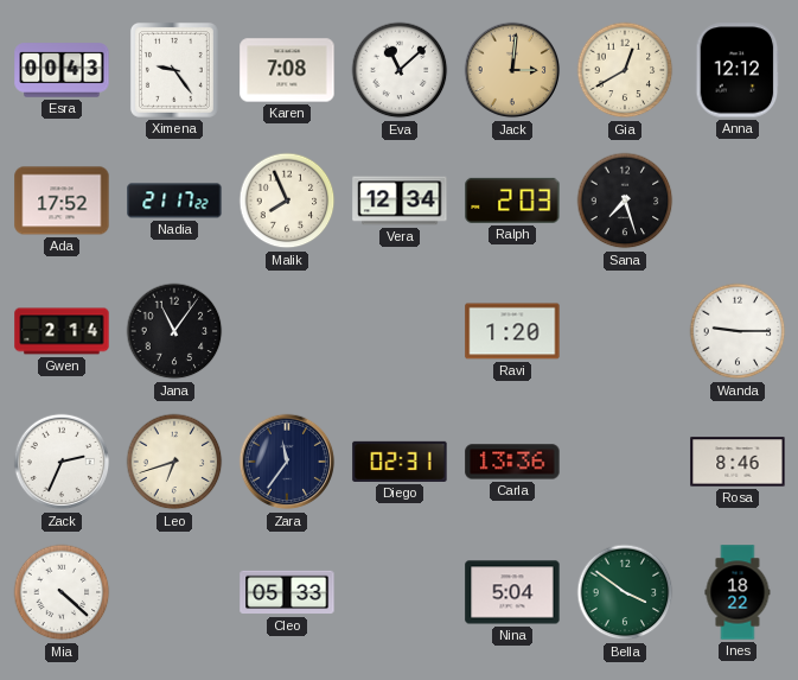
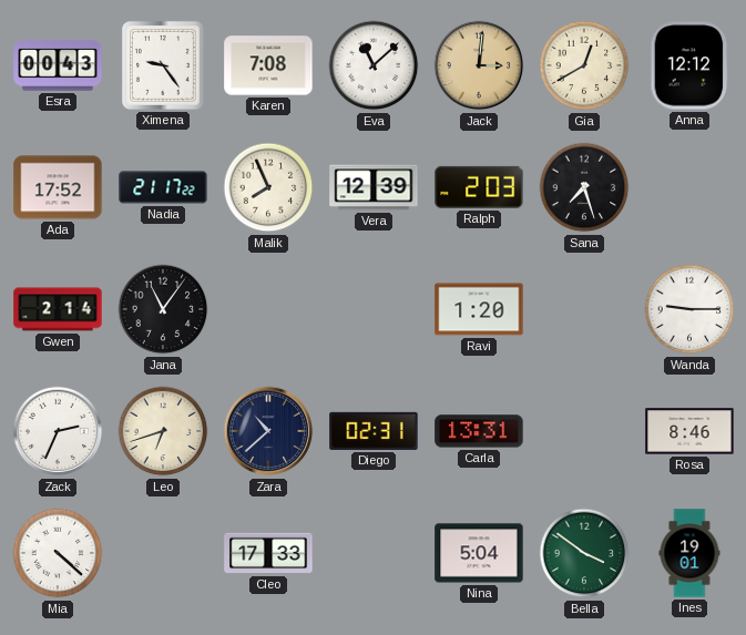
Vera: 12:34 -> 12:39 (374, 187)
Zara: 11:36 -> 10:38 (268, 431)
Carla: 13:36 -> 13:31 (479, 431)
Cleo: 05:33 -> 17:33 (268, 553)
Ines: 18:22 -> 19:01 (689, 553)
